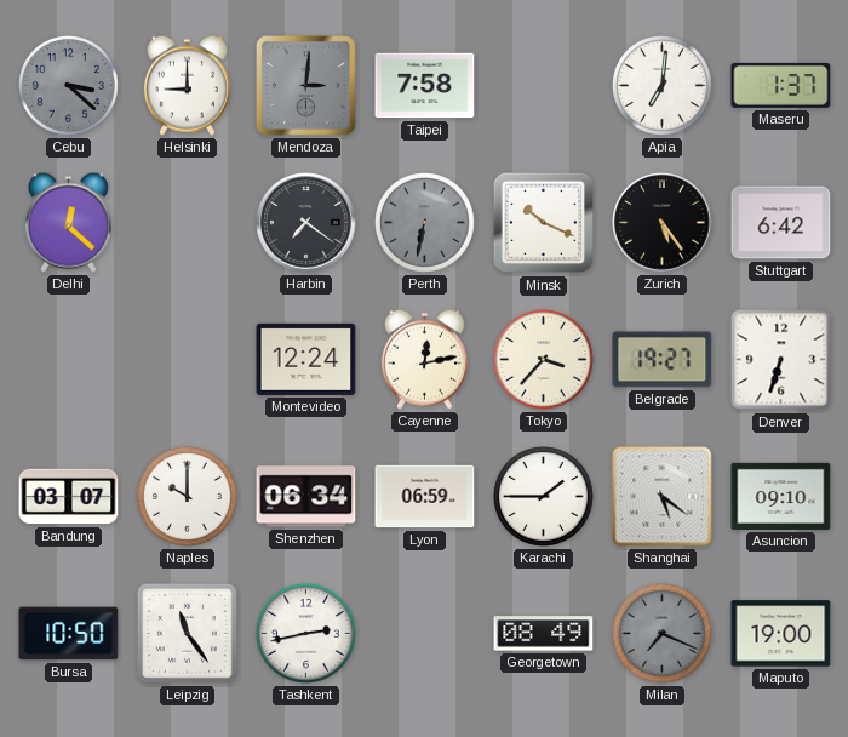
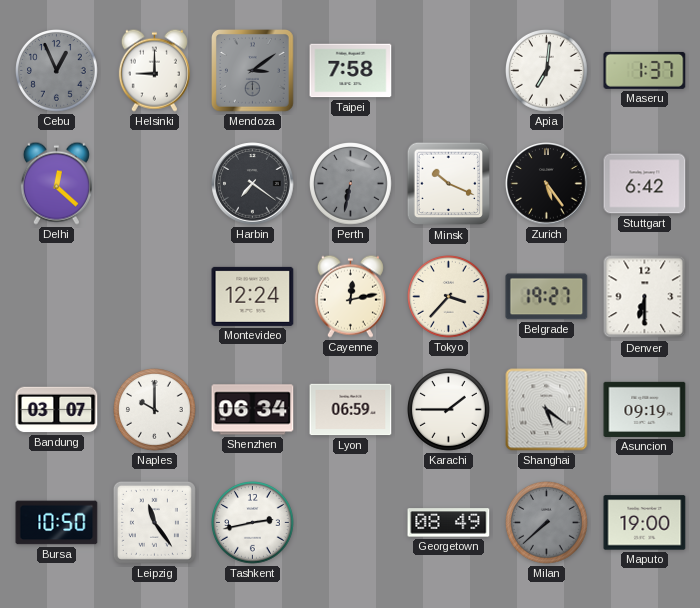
Cebu: 3:22 -> 12:56 (57, 71)
Mendoza: 3:01 -> 3:09 (253, 71)
Denver: 6:33 -> 6:30 (645, 297)
Asuncion: 09:10 -> 09:19 (645, 409)
Milan: 7:19 -> 7:38 (547, 523)
